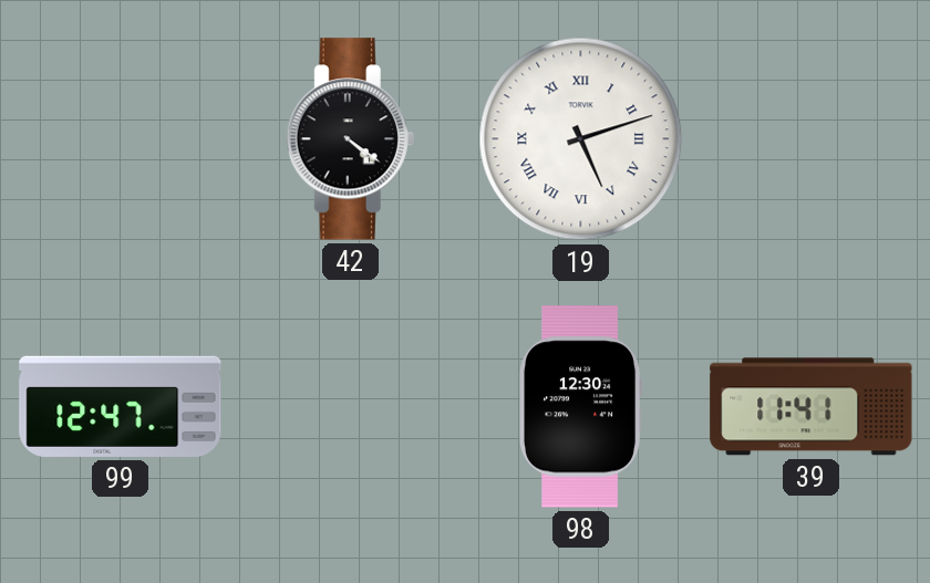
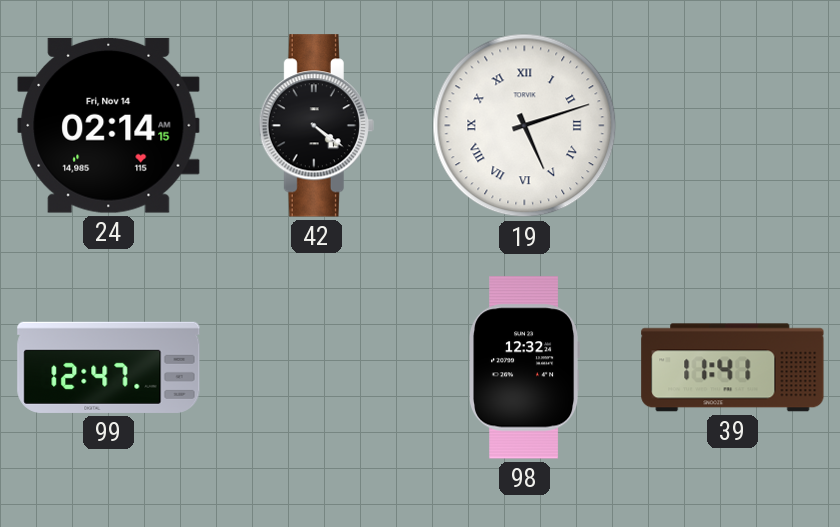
24: none -> 02:14 (109, 125)
98: 12:30 -> 12:32 (525, 368)
